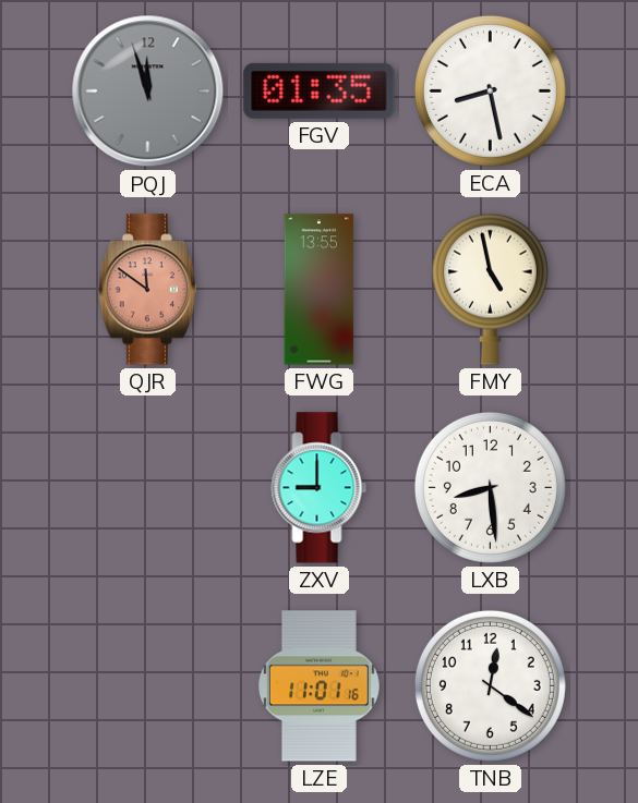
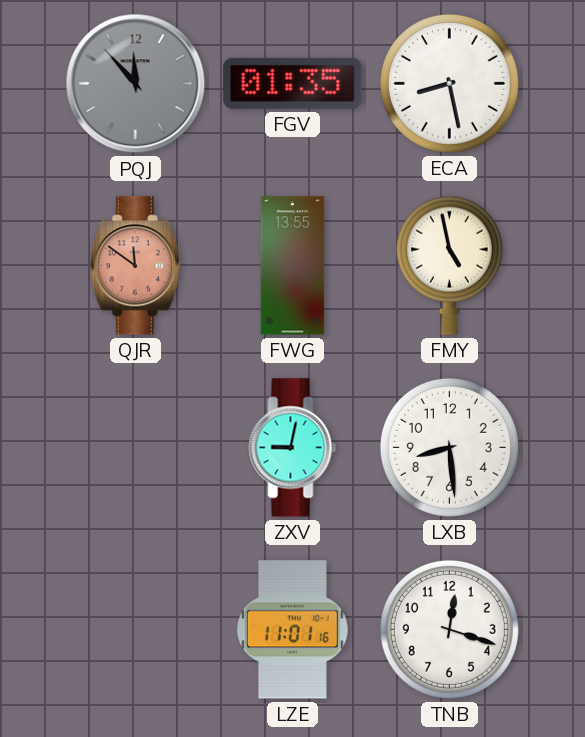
PQJ: 11:57 -> 11:53 (136, 84)
ZXV: 9:00 -> 9:02 (293, 448)
TNB: 12:21 -> 12:18 (449, 629)
